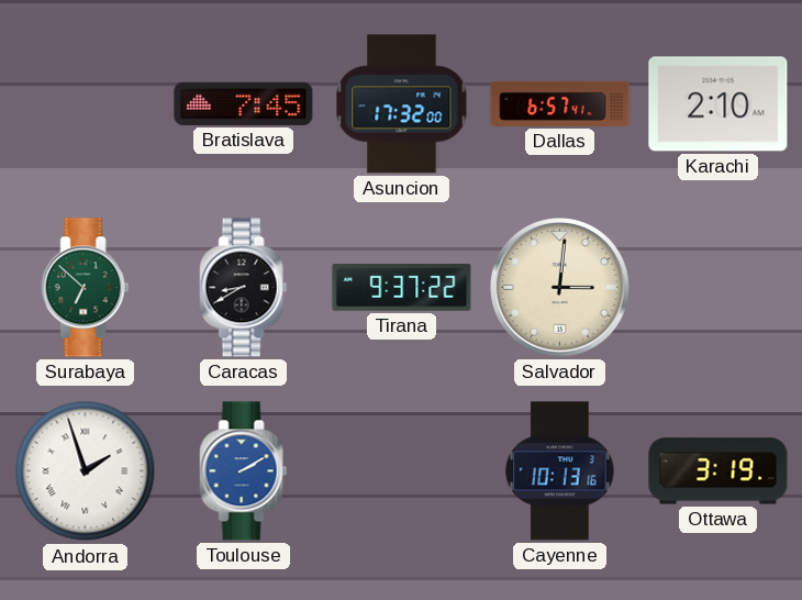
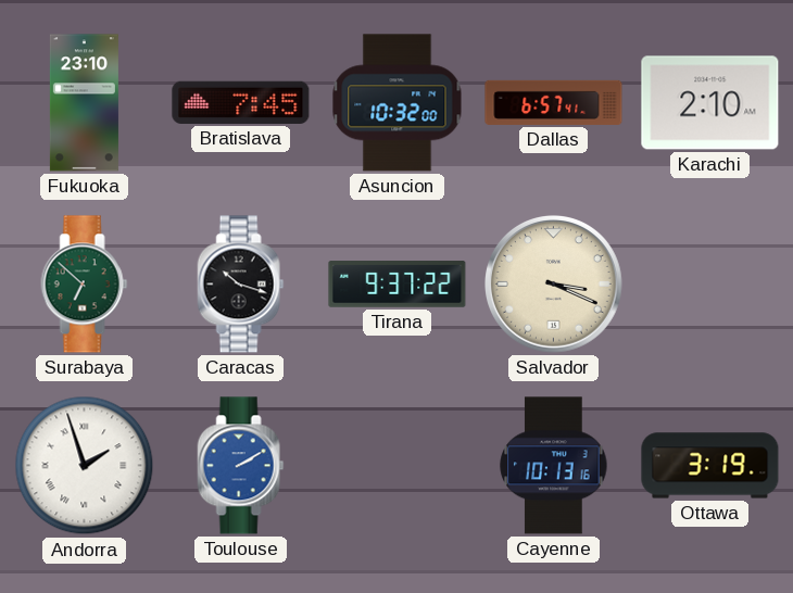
Fukuoka: none -> 23:10 (84, 103)
Asuncion: 17:32 -> 10:32 (398, 103)
Caracas: 8:40 -> 10:18 (241, 285)
Salvador: 3:01 -> 3:19 (554, 285)
